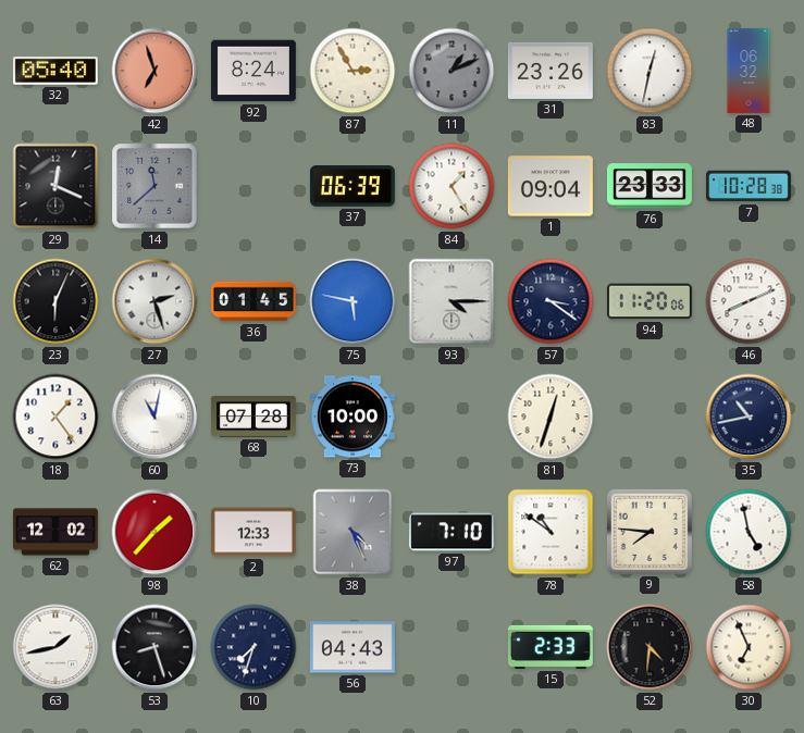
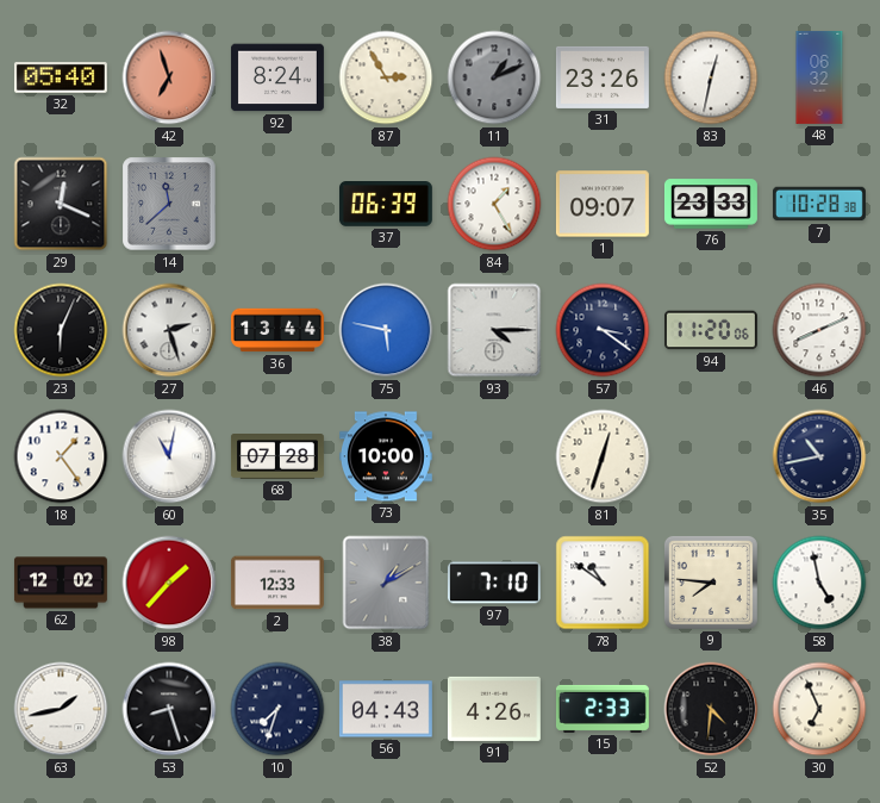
1: 09:04 -> 09:07 (603, 204)
36: 01:45 -> 13:44 (277, 330)
38: 4:26 -> 1:10 (386, 583)
91: none -> 4:26 (494, 709)
